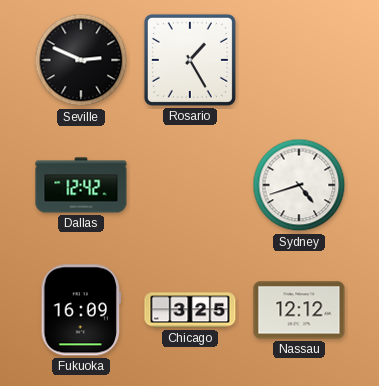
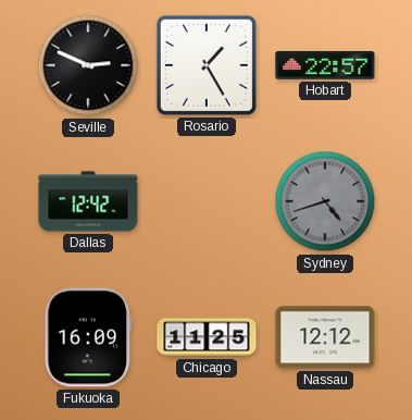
Hobart: none -> 22:57 (325, 65)
Sydney dial: white -> grey (325, 201)
Chicago: 3:25 -> 11:25 (207, 337)
